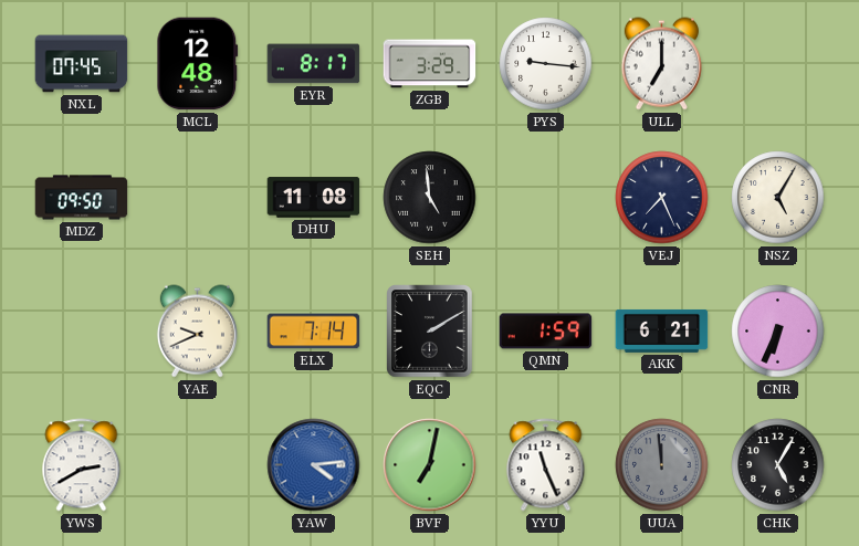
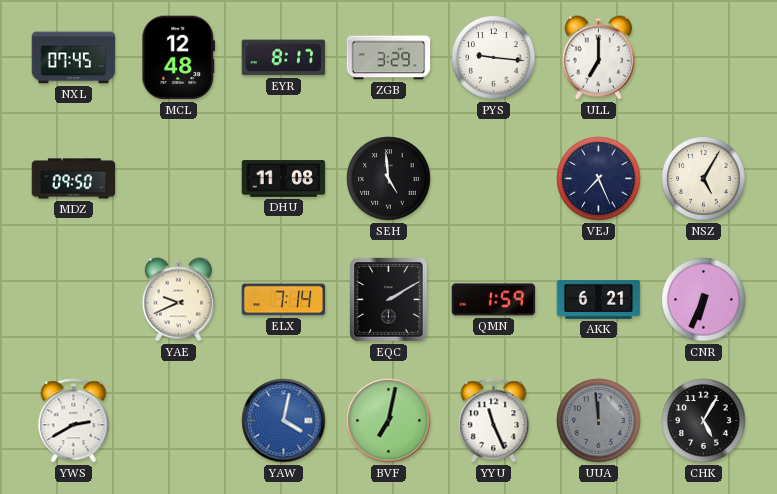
YAW: 4:14 -> 4:02 (284, 421)
